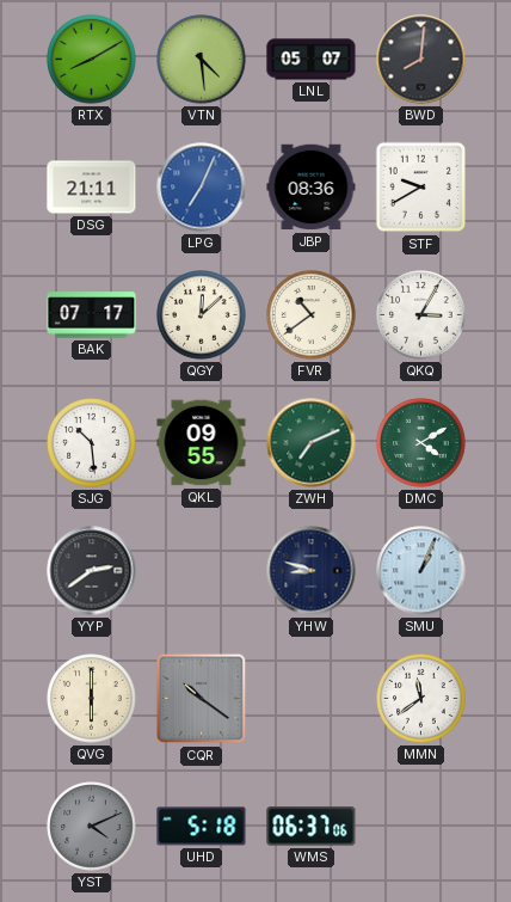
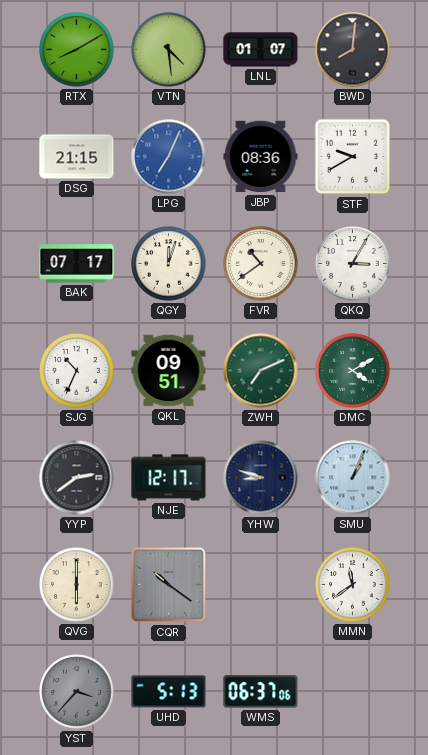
LNL: 05:07 -> 01:07 (261, 50)
DSG: 21:11 -> 21:15 (77, 157)
QGY: 12:08 -> 12:03 (169, 264)
SJG: 10:29 -> 10:34 (77, 371)
QKL: 09:55 -> 09:51 (169, 371)
NJE: none -> 12:17 (169, 478)
YST: 4:11 -> 3:37 (77, 692)
UHD: 5:18 -> 5:13 (169, 692)
